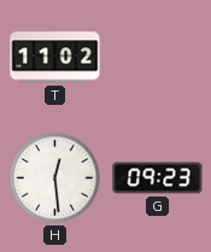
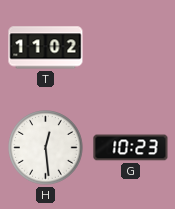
G: 09:23 -> 10:23 (131, 148)
